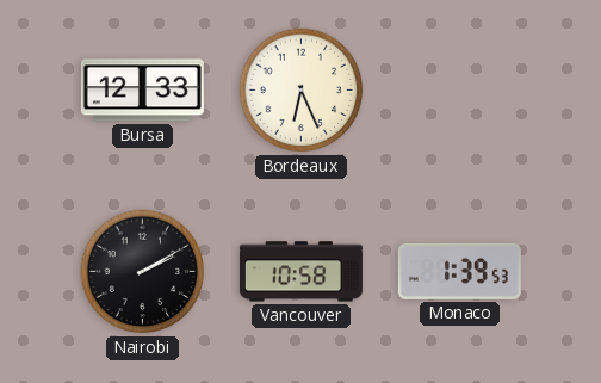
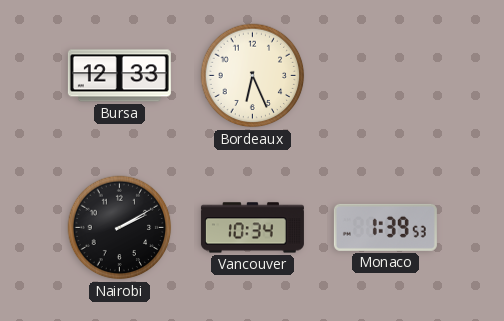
Vancouver: 10:58 -> 10:34 (252, 228)
